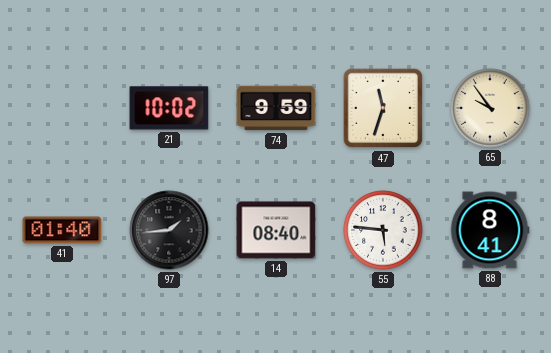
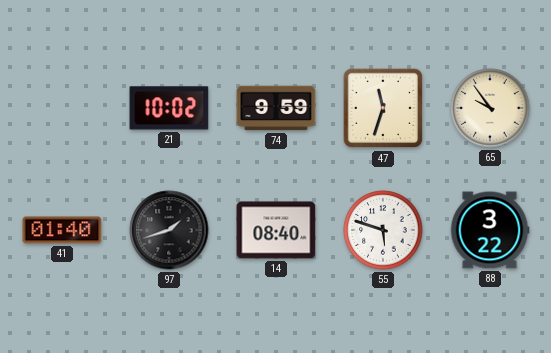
97: 1:44 -> 1:42 (169, 230)
55: 5:46 -> 5:48 (383, 230)
88: 8:41 -> 3:22 (490, 230)
